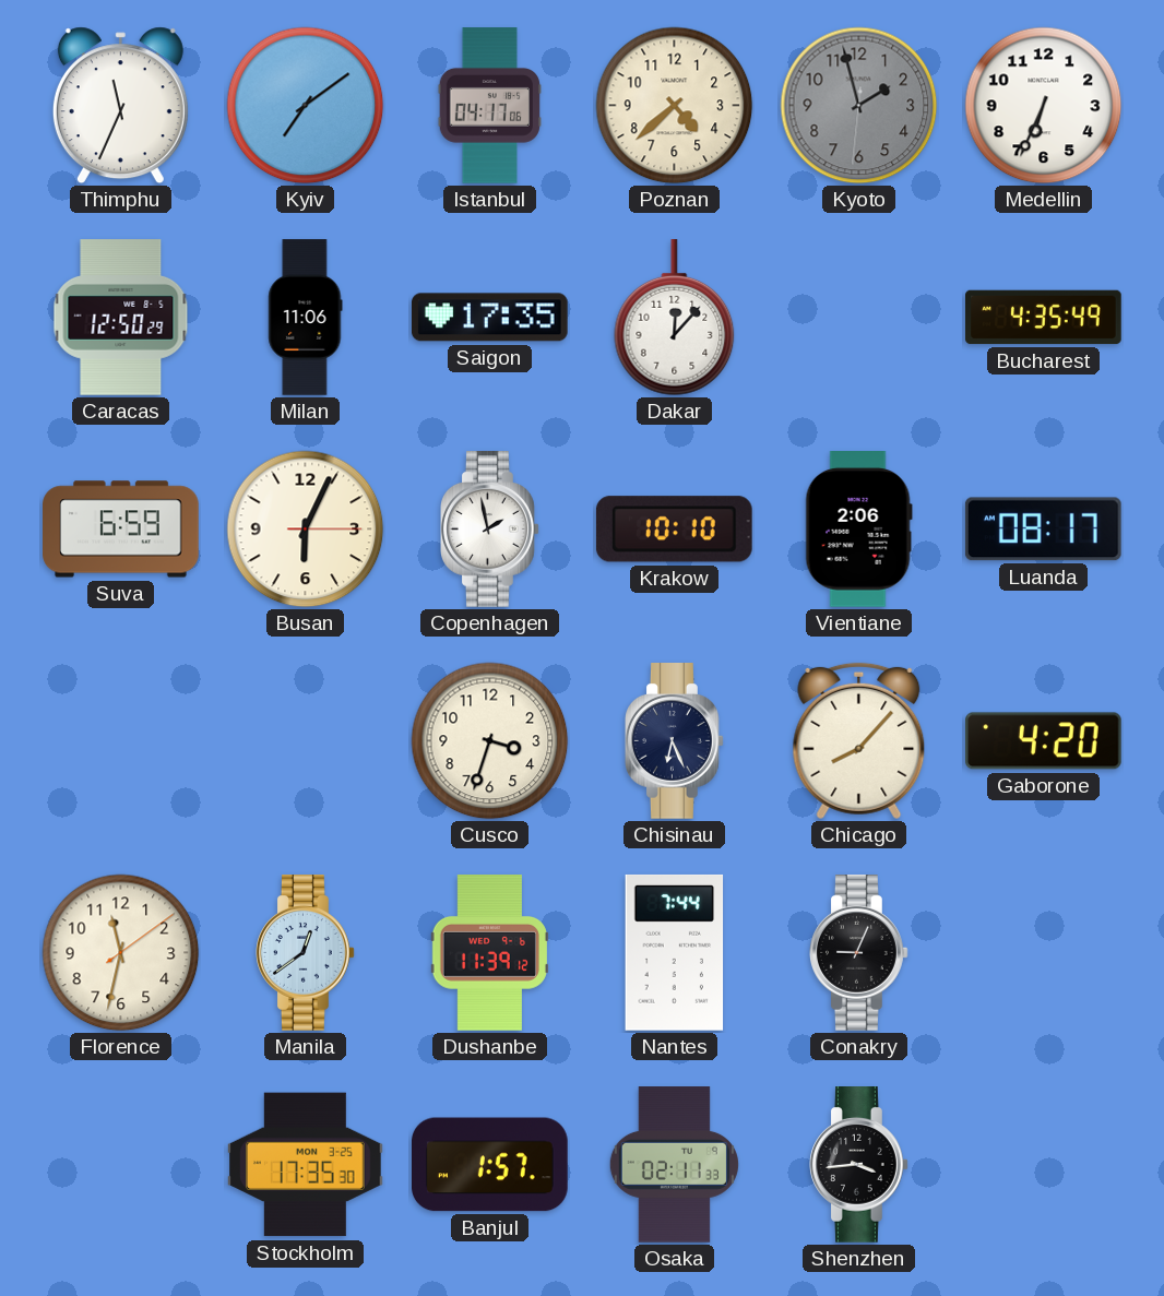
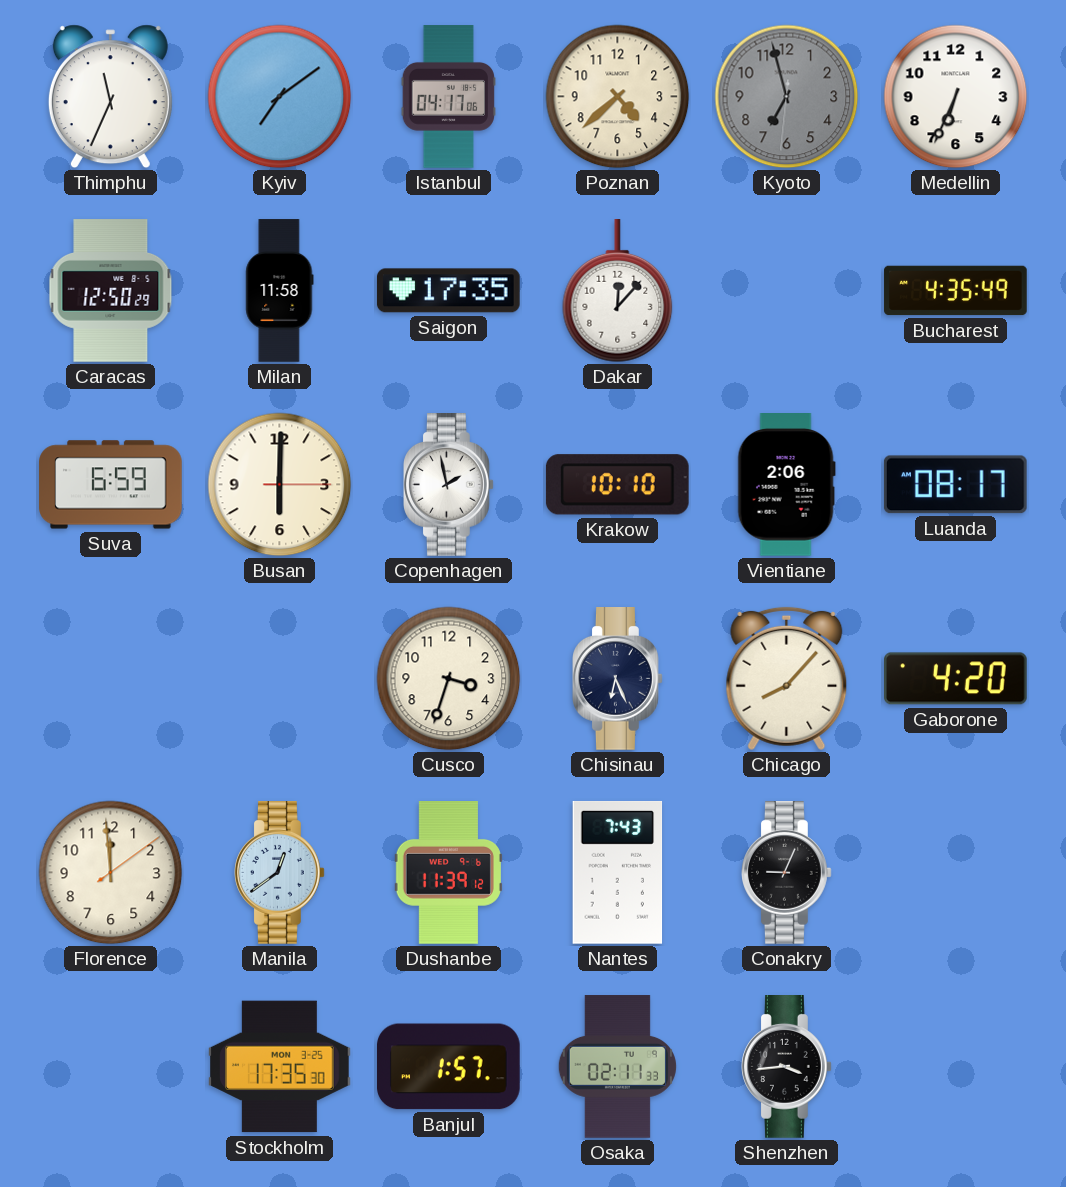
Kyoto: 1:57 -> 6:57 (787, 97)
Milan: 11:06 -> 11:58 (280, 291)
Busan: 6:04 -> 6:00 (280, 485)
Florence: 11:32 -> 11:59 (111, 873)
Nantes: 7:44 -> 7:43 (618, 872)
